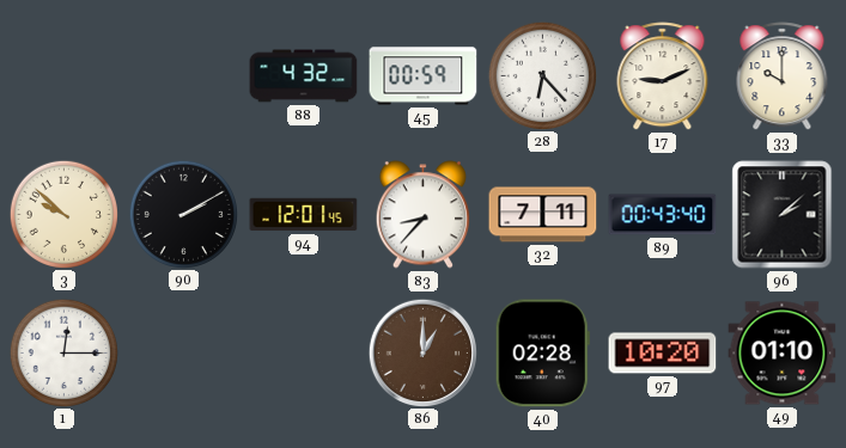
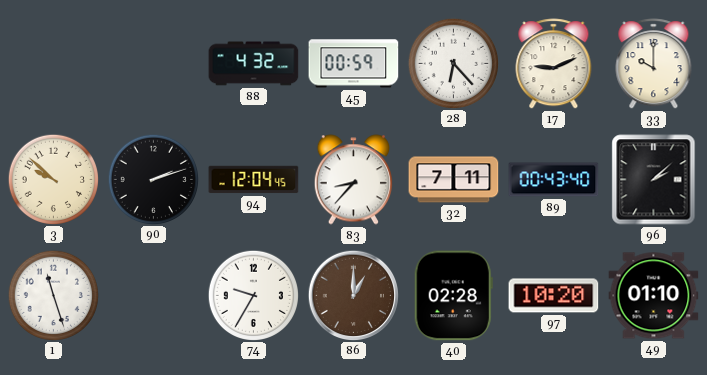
90: 2:10 -> 2:12 (153, 179)
94: 12:01 -> 12:04 (254, 180)
1: 12:15 -> 11:27 (53, 295)
74: none -> 9:35 (253, 295)
